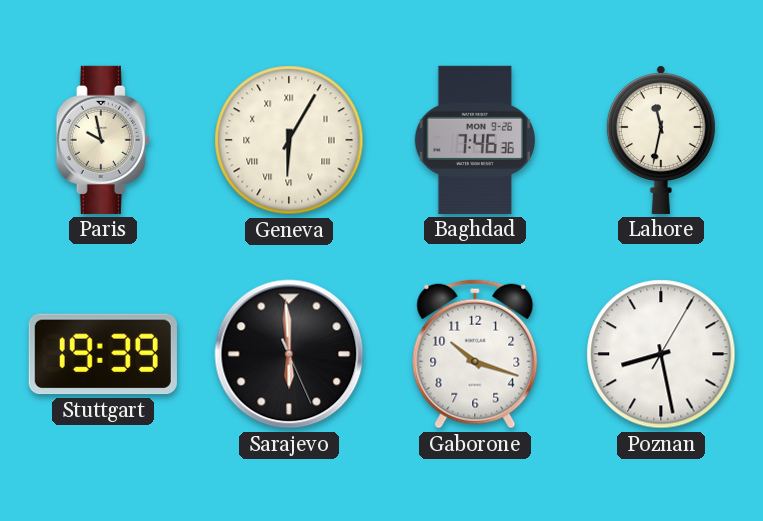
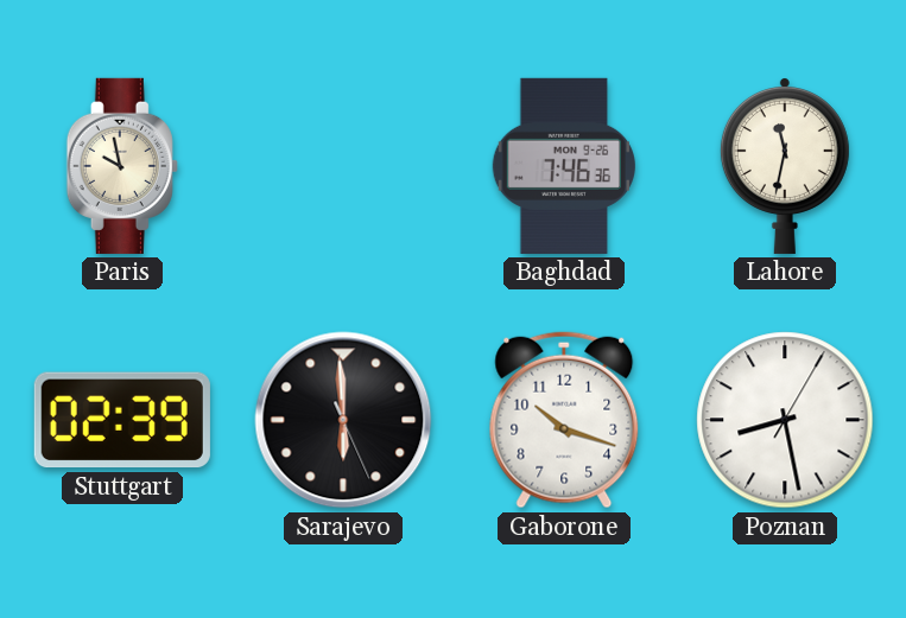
Geneva: 6:05 -> none (289, 140)
Stuttgart: 19:39 -> 02:39 (122, 420)
